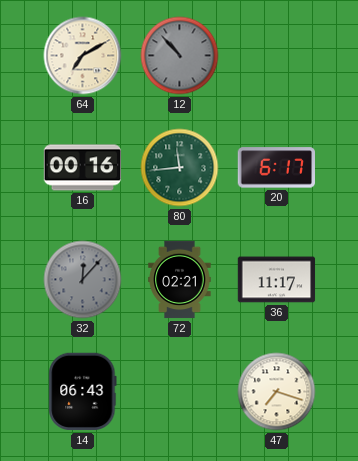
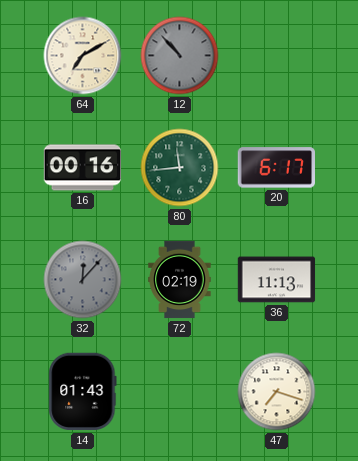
72: 02:21 -> 02:19 (180, 280)
36: 11:17 -> 11:13 (277, 280)
14: 06:43 -> 01:43 (83, 392)
